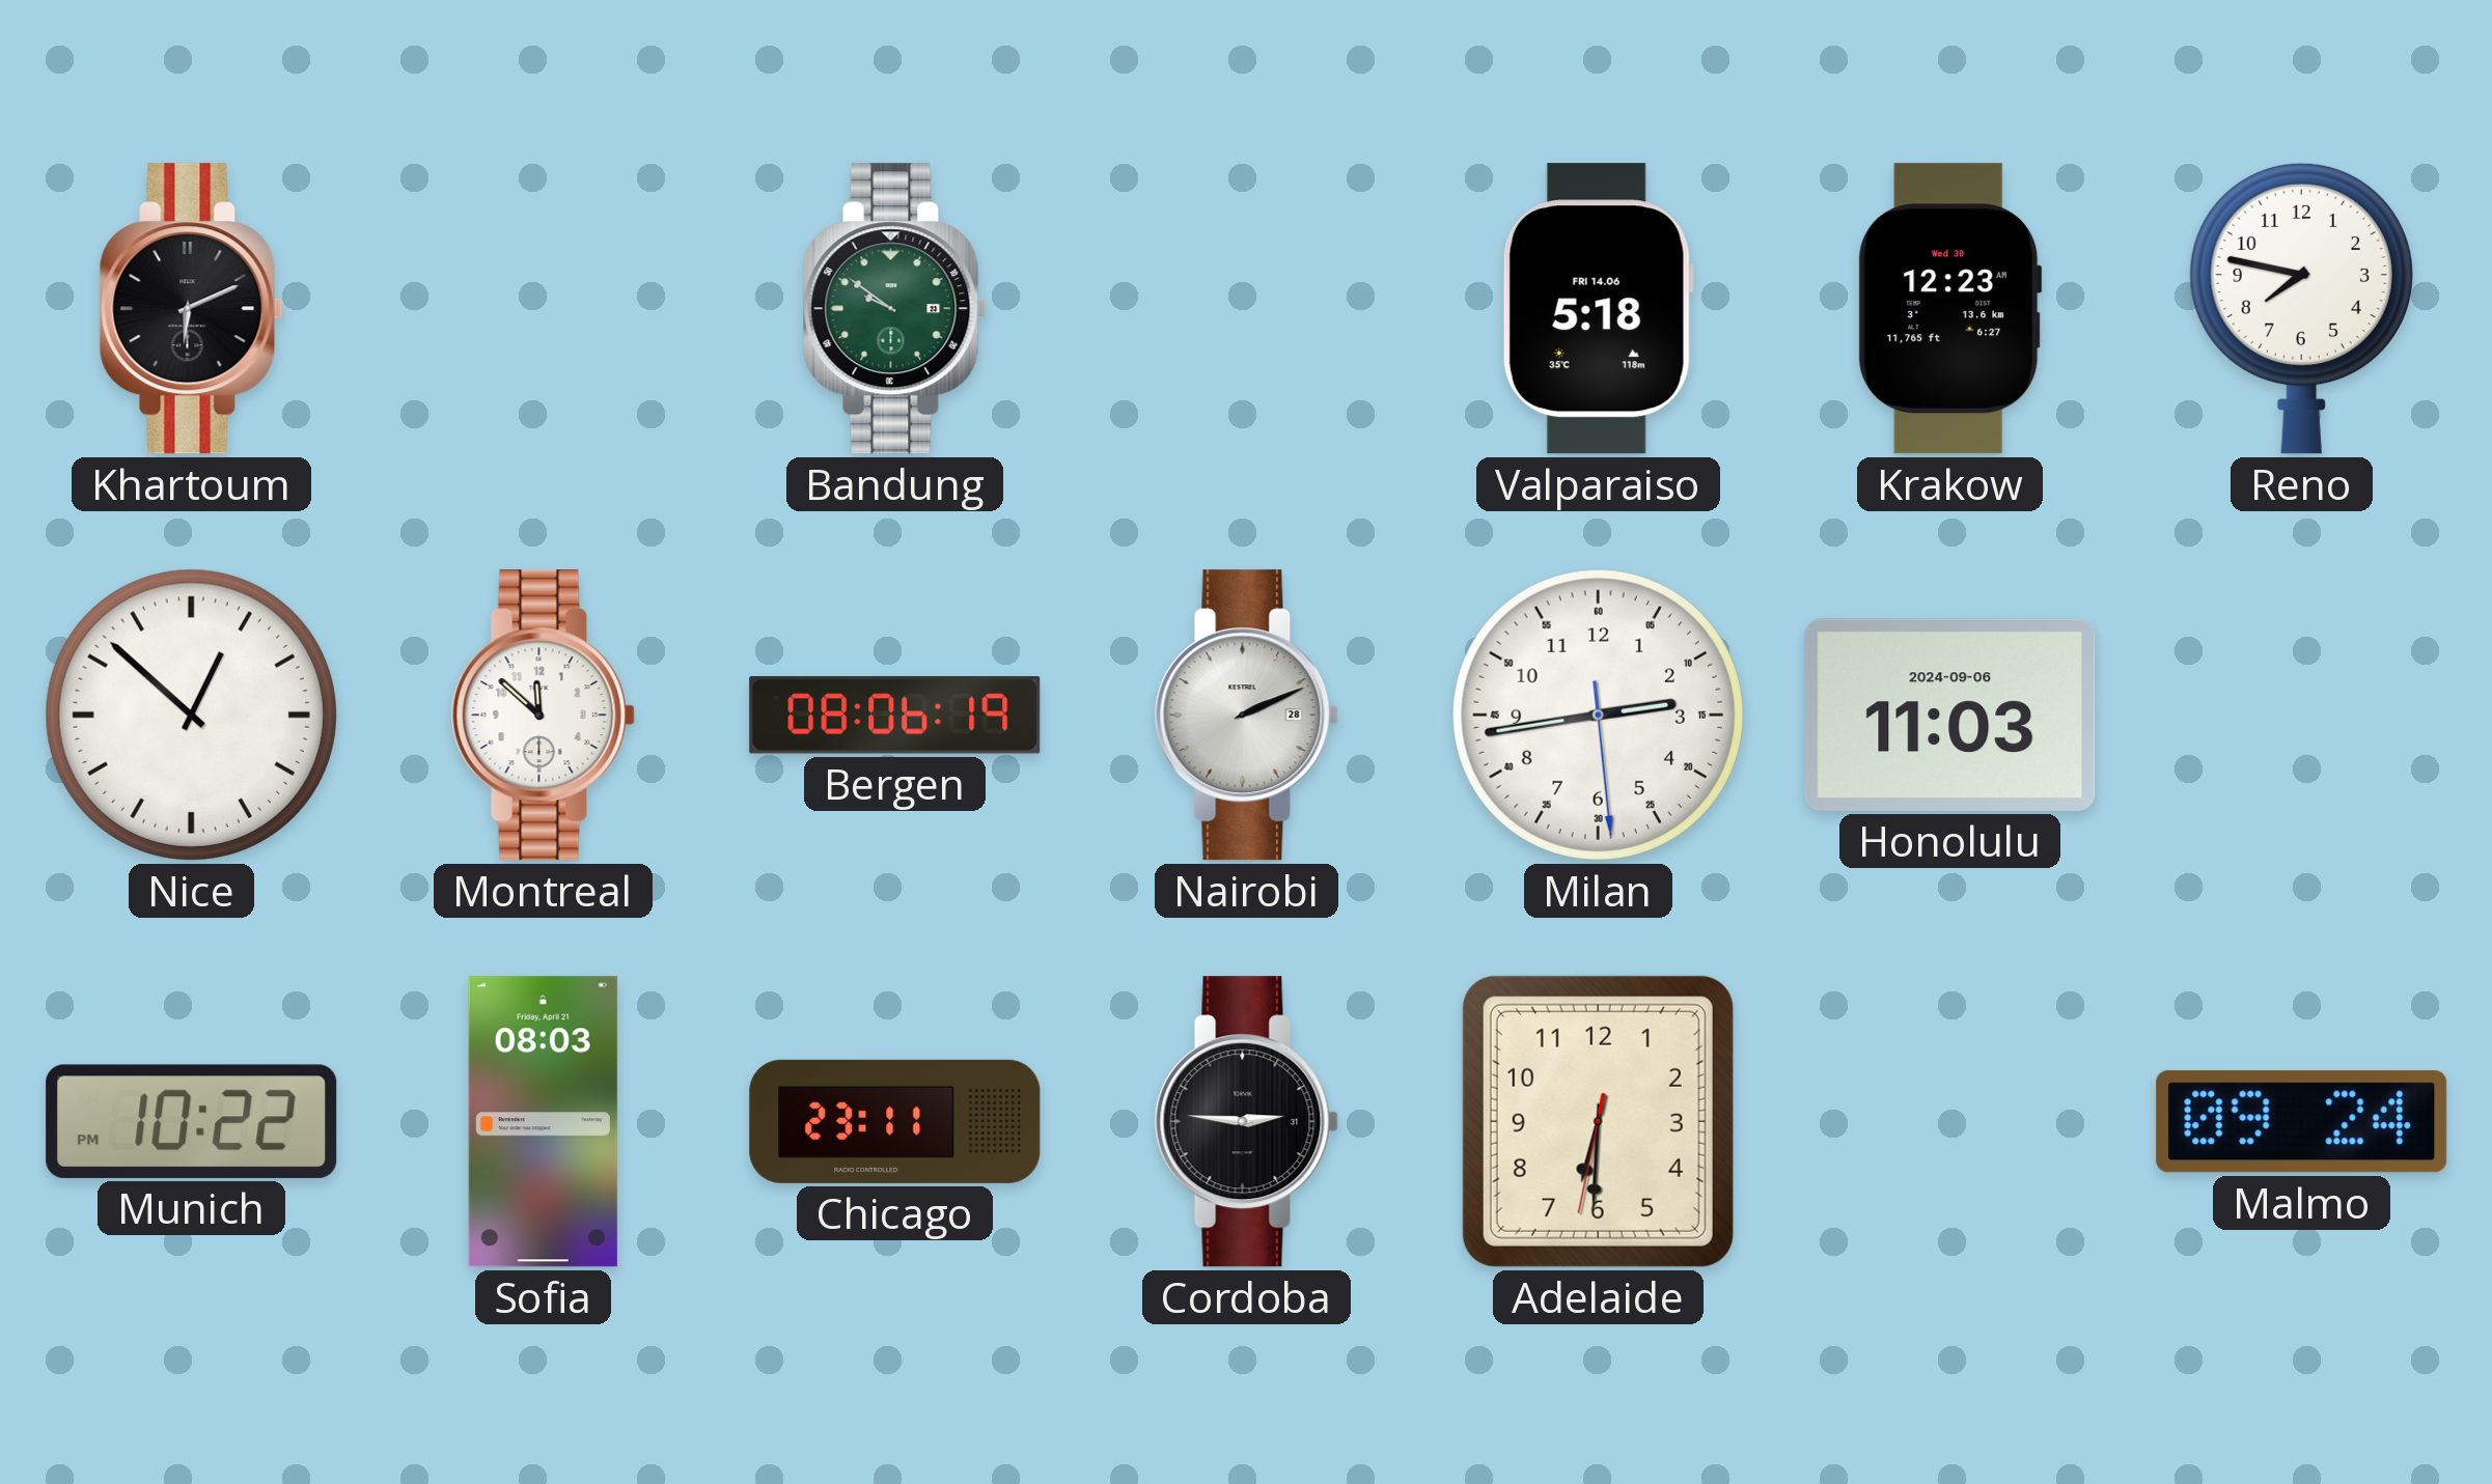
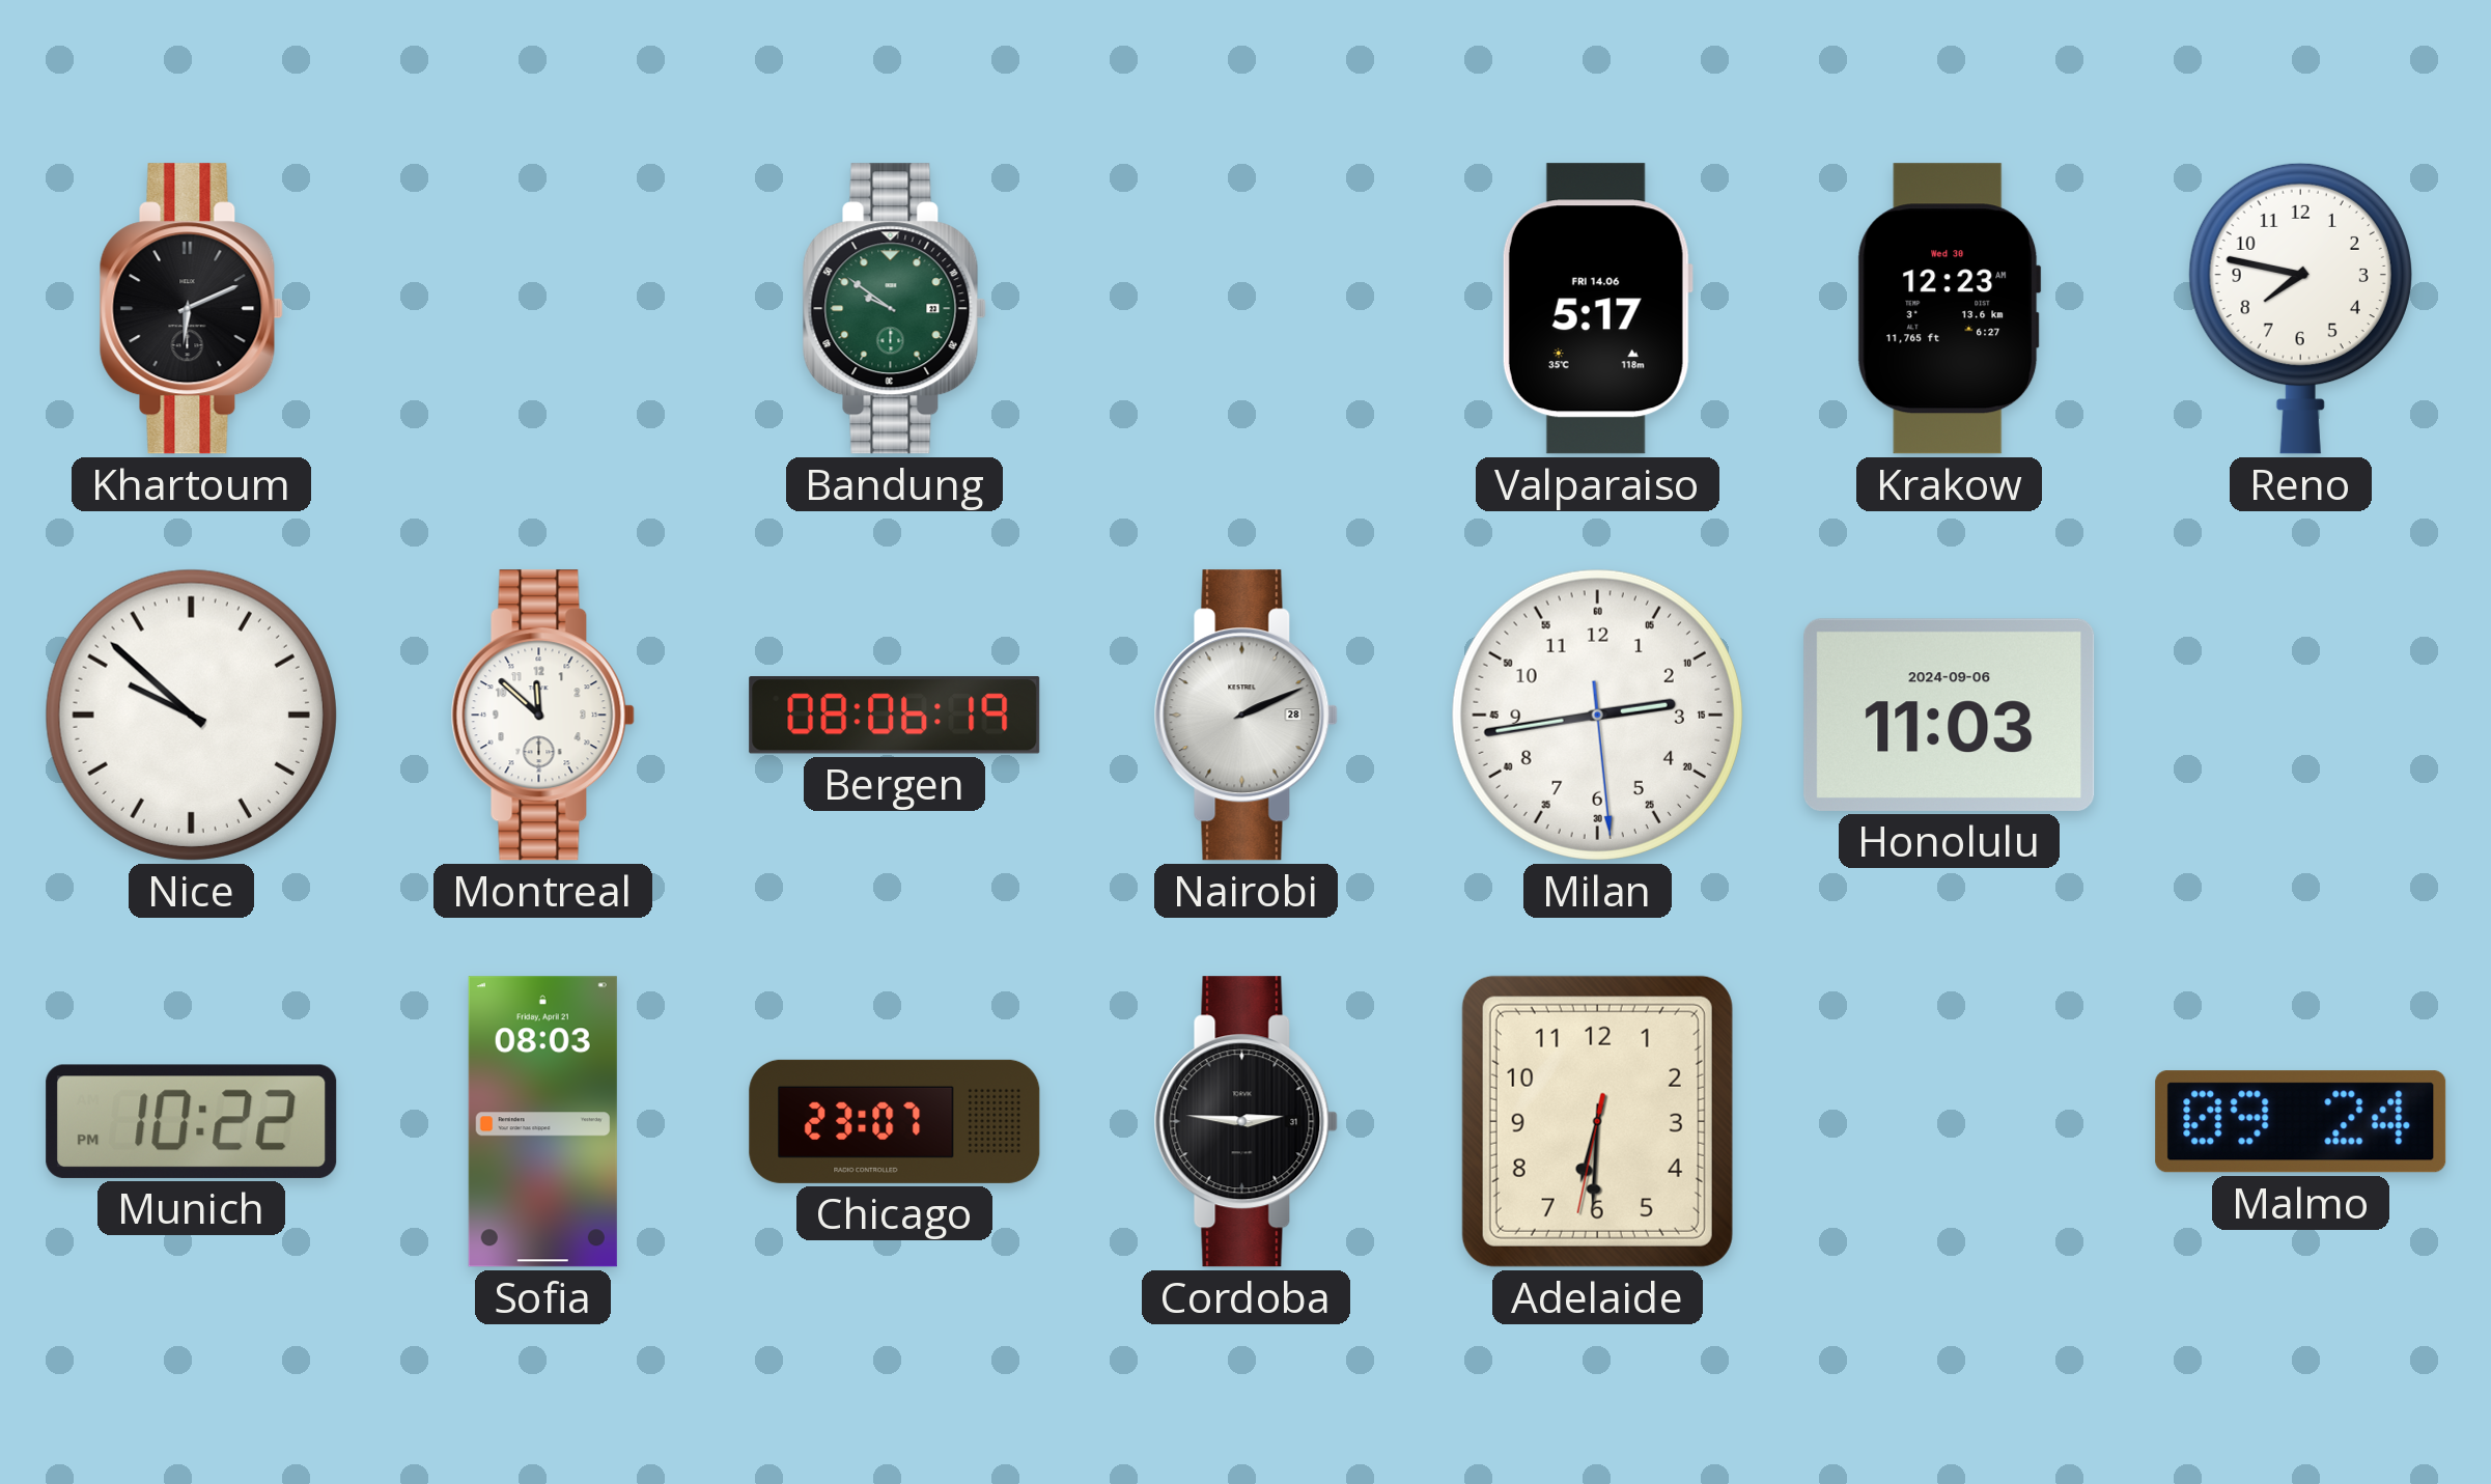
Valparaiso: 5:18 -> 5:17 (1597, 309)
Nice: 12:52 -> 9:52 (191, 715)
Chicago: 23:11 -> 23:07 (895, 1121)
